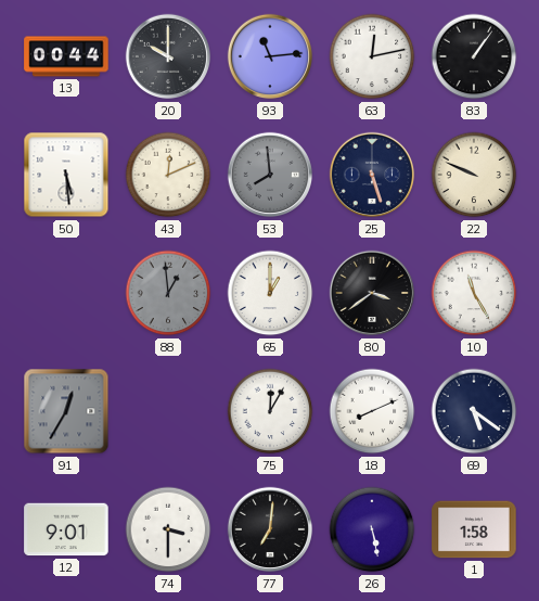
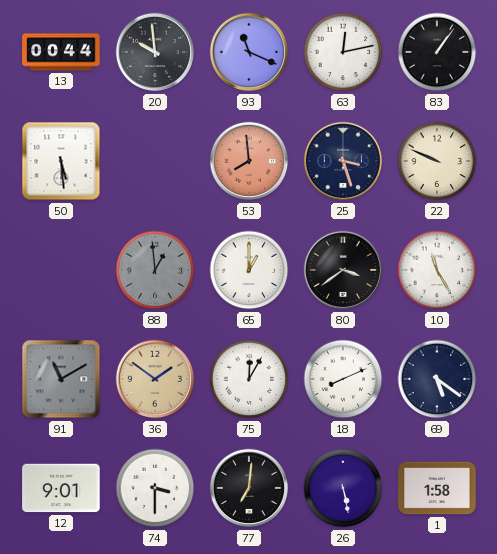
20: 10:00 -> 9:59 (155, 52)
93: 11:14 -> 11:19 (249, 52)
43: 12:11 -> none (168, 175)
53 dial: grey -> salmon (249, 161)
25: 5:27 -> 3:27 (343, 161)
91: 12:35 -> 11:10 (61, 379)
36: none -> 1:51 (155, 379)
